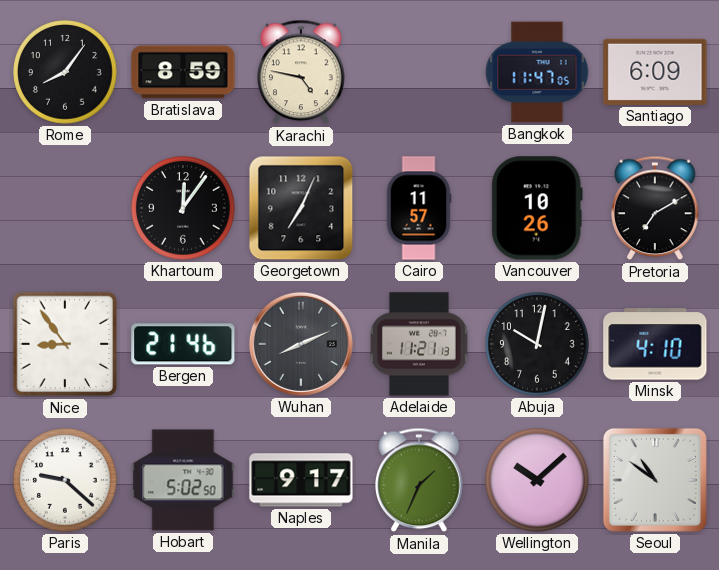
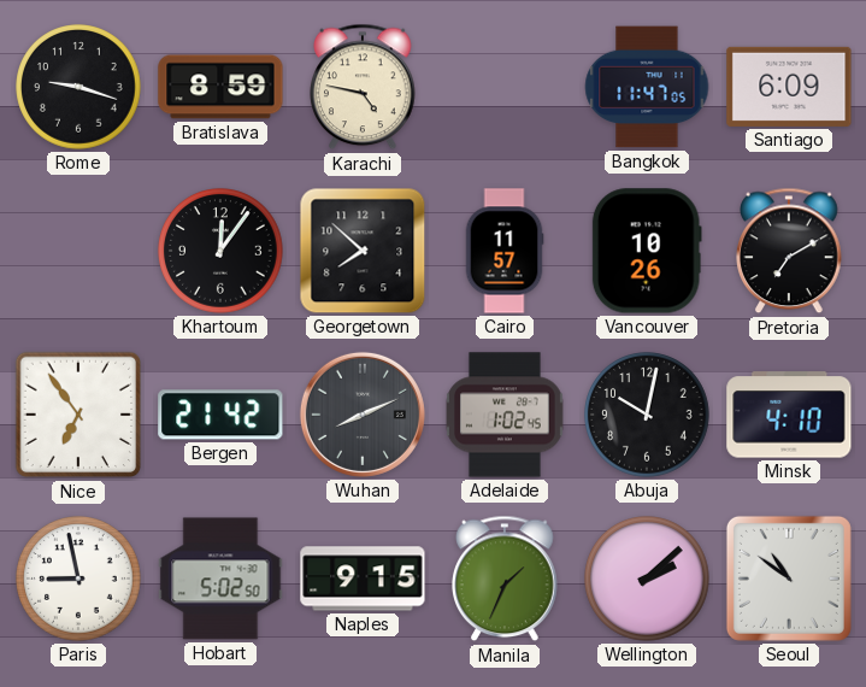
Rome: 8:06 -> 9:18 (78, 87)
Georgetown: 7:04 -> 7:52 (363, 251)
Nice: 8:54 -> 6:54 (78, 415)
Bergen: 21:46 -> 21:42 (220, 415)
Adelaide: 11:21 -> 1:02 (505, 415)
Paris: 9:22 -> 8:58 (78, 579)
Naples: 9:17 -> 9:15 (363, 579)
Wellington: 10:08 -> 2:08 (647, 579)
